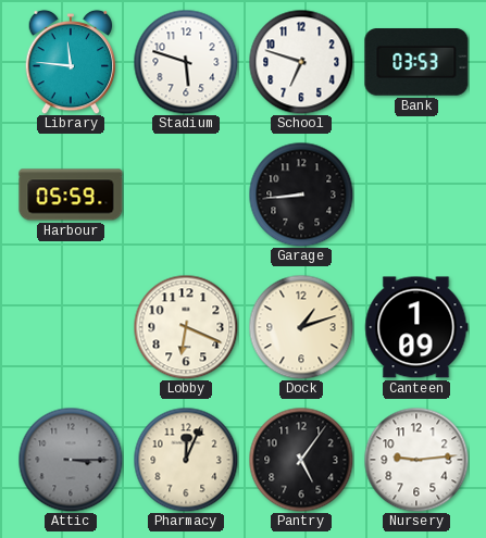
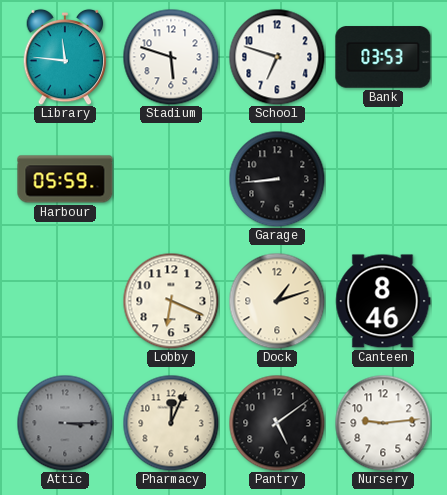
Canteen: 1:09 -> 8:46 (383, 301)
Pantry: 5:06 -> 5:09 (277, 423)
